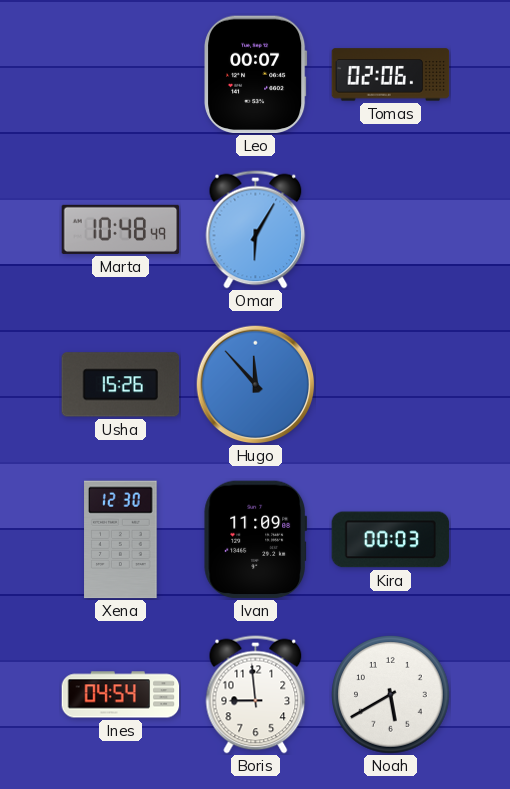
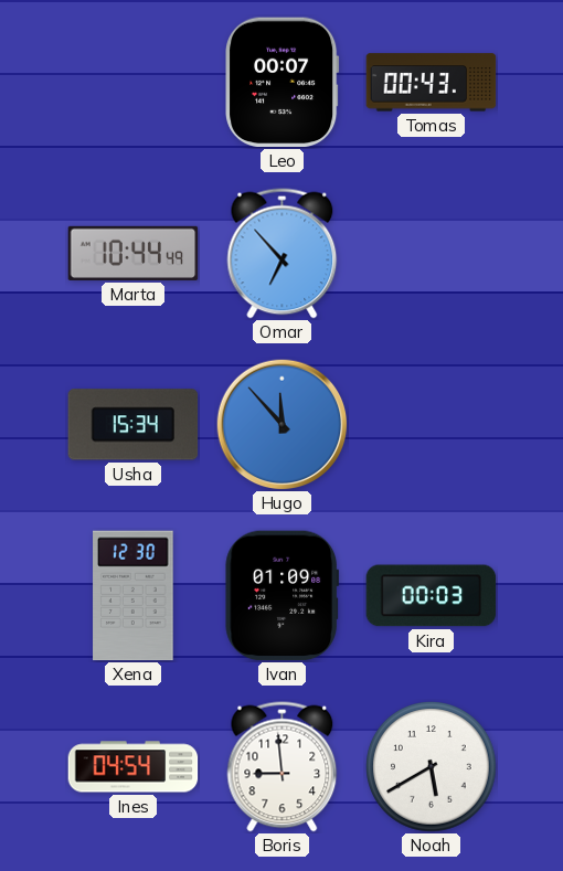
Tomas: 02:06 -> 00:43 (432, 83)
Marta: 10:48 -> 10:44 (134, 253)
Omar: 6:05 -> 6:53 (283, 254)
Usha: 15:26 -> 15:34 (134, 425)
Ivan: 11:09 -> 01:09 (283, 596)
